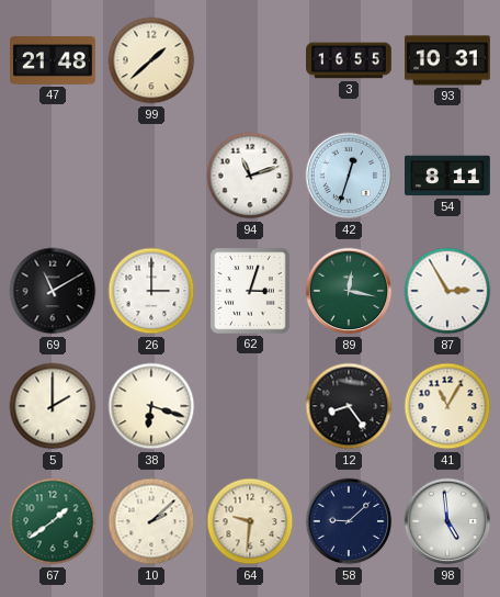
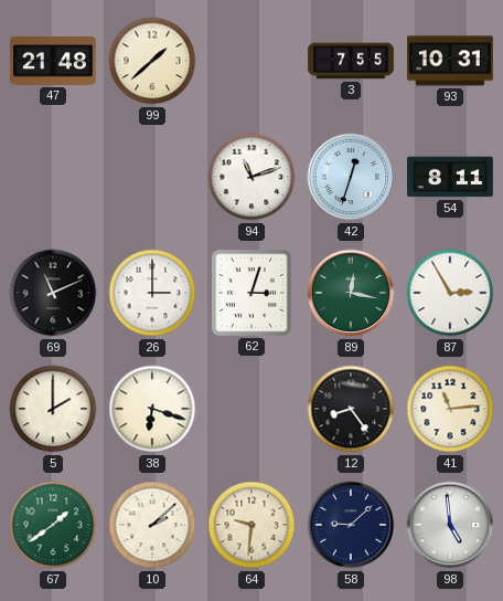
3: 16:55 -> 7:55 (351, 61)
69: 11:10 -> 11:11 (53, 293)
41: 11:05 -> 11:14 (450, 409)
